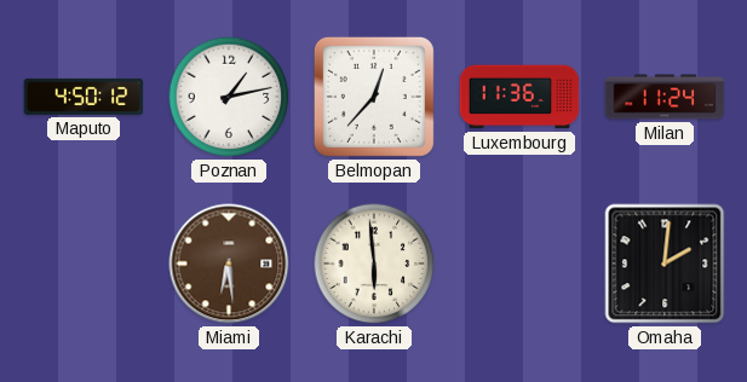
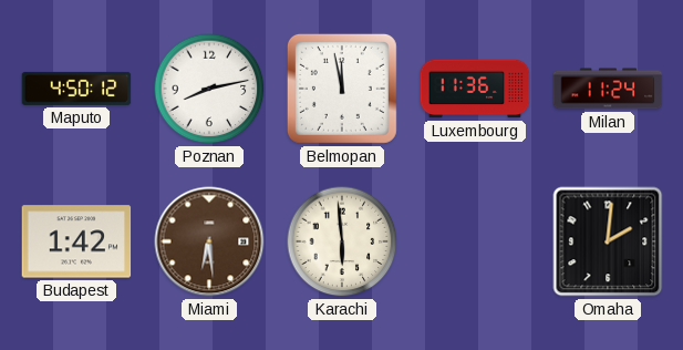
Poznan: 1:13 -> 8:13 (209, 89)
Belmopan: 12:37 -> 11:58 (342, 89)
Budapest: none -> 1:42 (76, 241)
